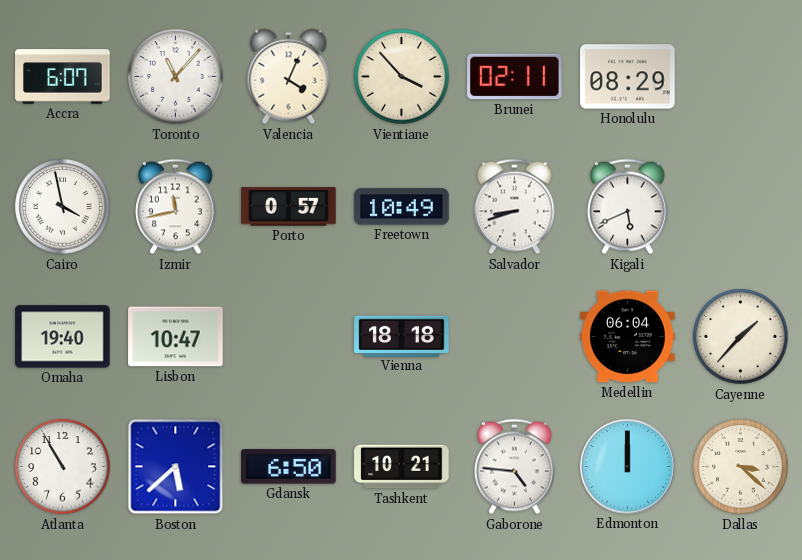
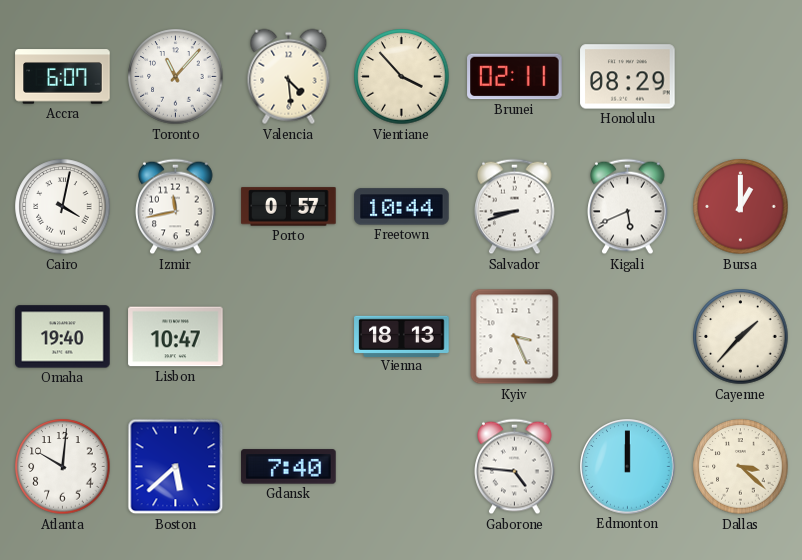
Valencia: 4:04 -> 4:29 (289, 77)
Cairo: 3:58 -> 4:02 (63, 207)
Freetown: 10:49 -> 10:44 (402, 207)
Bursa: none -> 1:00 (741, 207)
Vienna: 18:18 -> 18:13 (402, 336)
Kyiv: none -> 3:26 (515, 337)
Medellin: 06:04 -> none (628, 337)
Atlanta: 10:55 -> 10:01 (63, 467)
Gdansk: 6:50 -> 7:40 (289, 467)
Tashkent: 10:21 -> none (402, 467)
